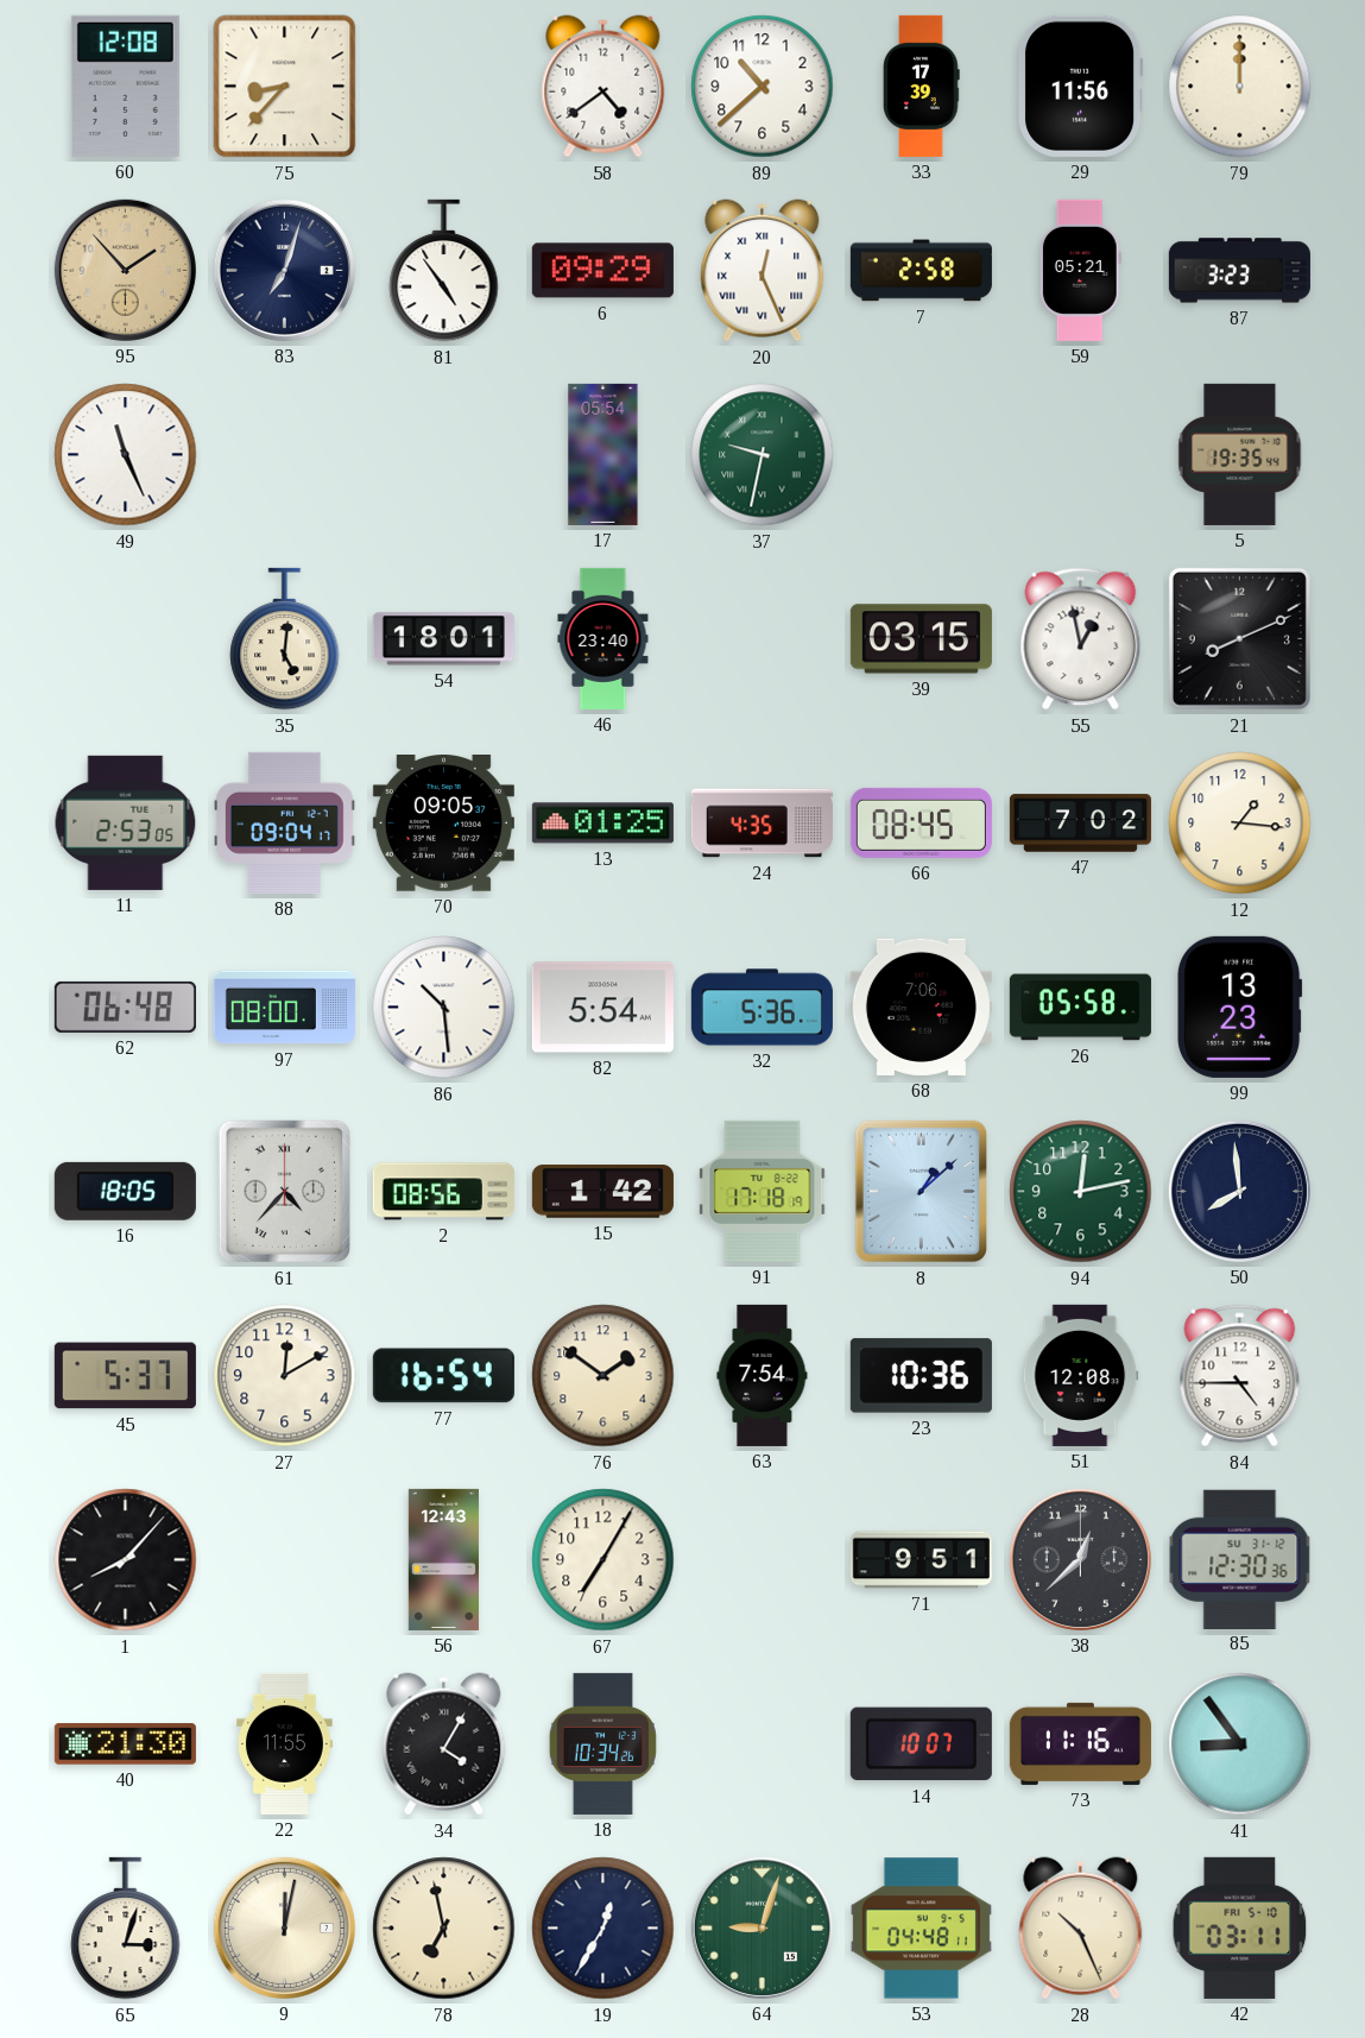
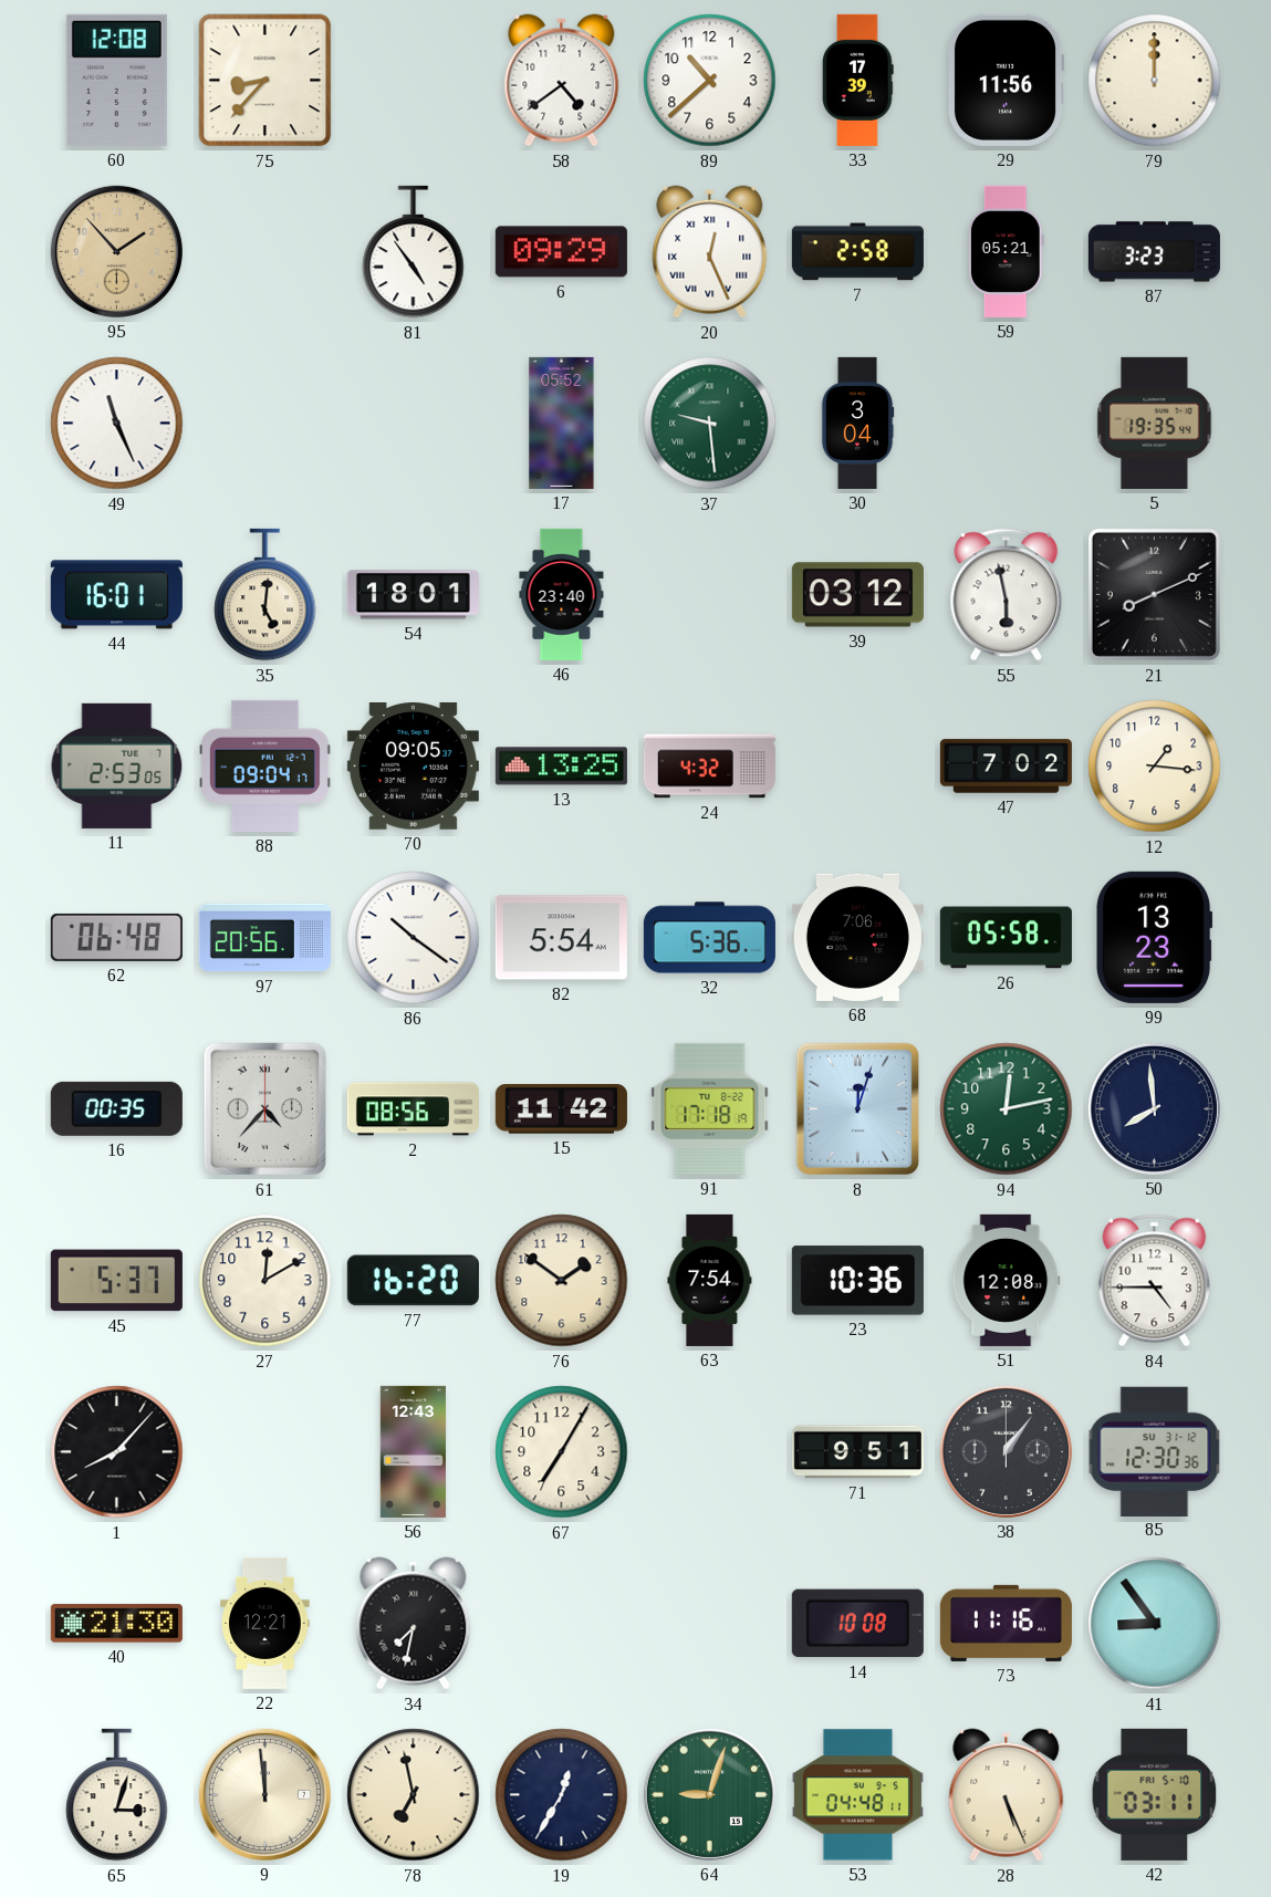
83: 7:03 -> none (284, 270)
17: 05:54 -> 05:52 (562, 423)
37: 9:32 -> 9:29 (710, 424)
30: none -> 3:04 (857, 423)
44: none -> 16:01 (116, 595)
39: 03:15 -> 03:12 (857, 595)
55: 12:58 -> 5:58 (1007, 595)
13: 01:25 -> 13:25 (561, 767)
24: 4:35 -> 4:32 (709, 767)
66: 08:45 -> none (921, 822)
97: 08:00 -> 20:56 (264, 938)
86: 10:29 -> 10:21 (414, 938)
16: 18:05 -> 00:35 (116, 1108)
15: 1:42 -> 11:42 (561, 1109)
8: 1:08 -> 12:03 (858, 1109)
77: 16:54 -> 16:20 (413, 1281)
38: 12:38 -> 1:06 (1006, 1451)
22: 11:55 -> 12:21 (265, 1623)
34: 4:05 -> 7:32 (414, 1624)
18: 10:34 -> none (602, 1743)
14: 10:07 -> 10:08 (857, 1624)
9: 12:02 -> 11:59 (264, 1794)
28: 10:26 -> 5:26 (1007, 1795)
